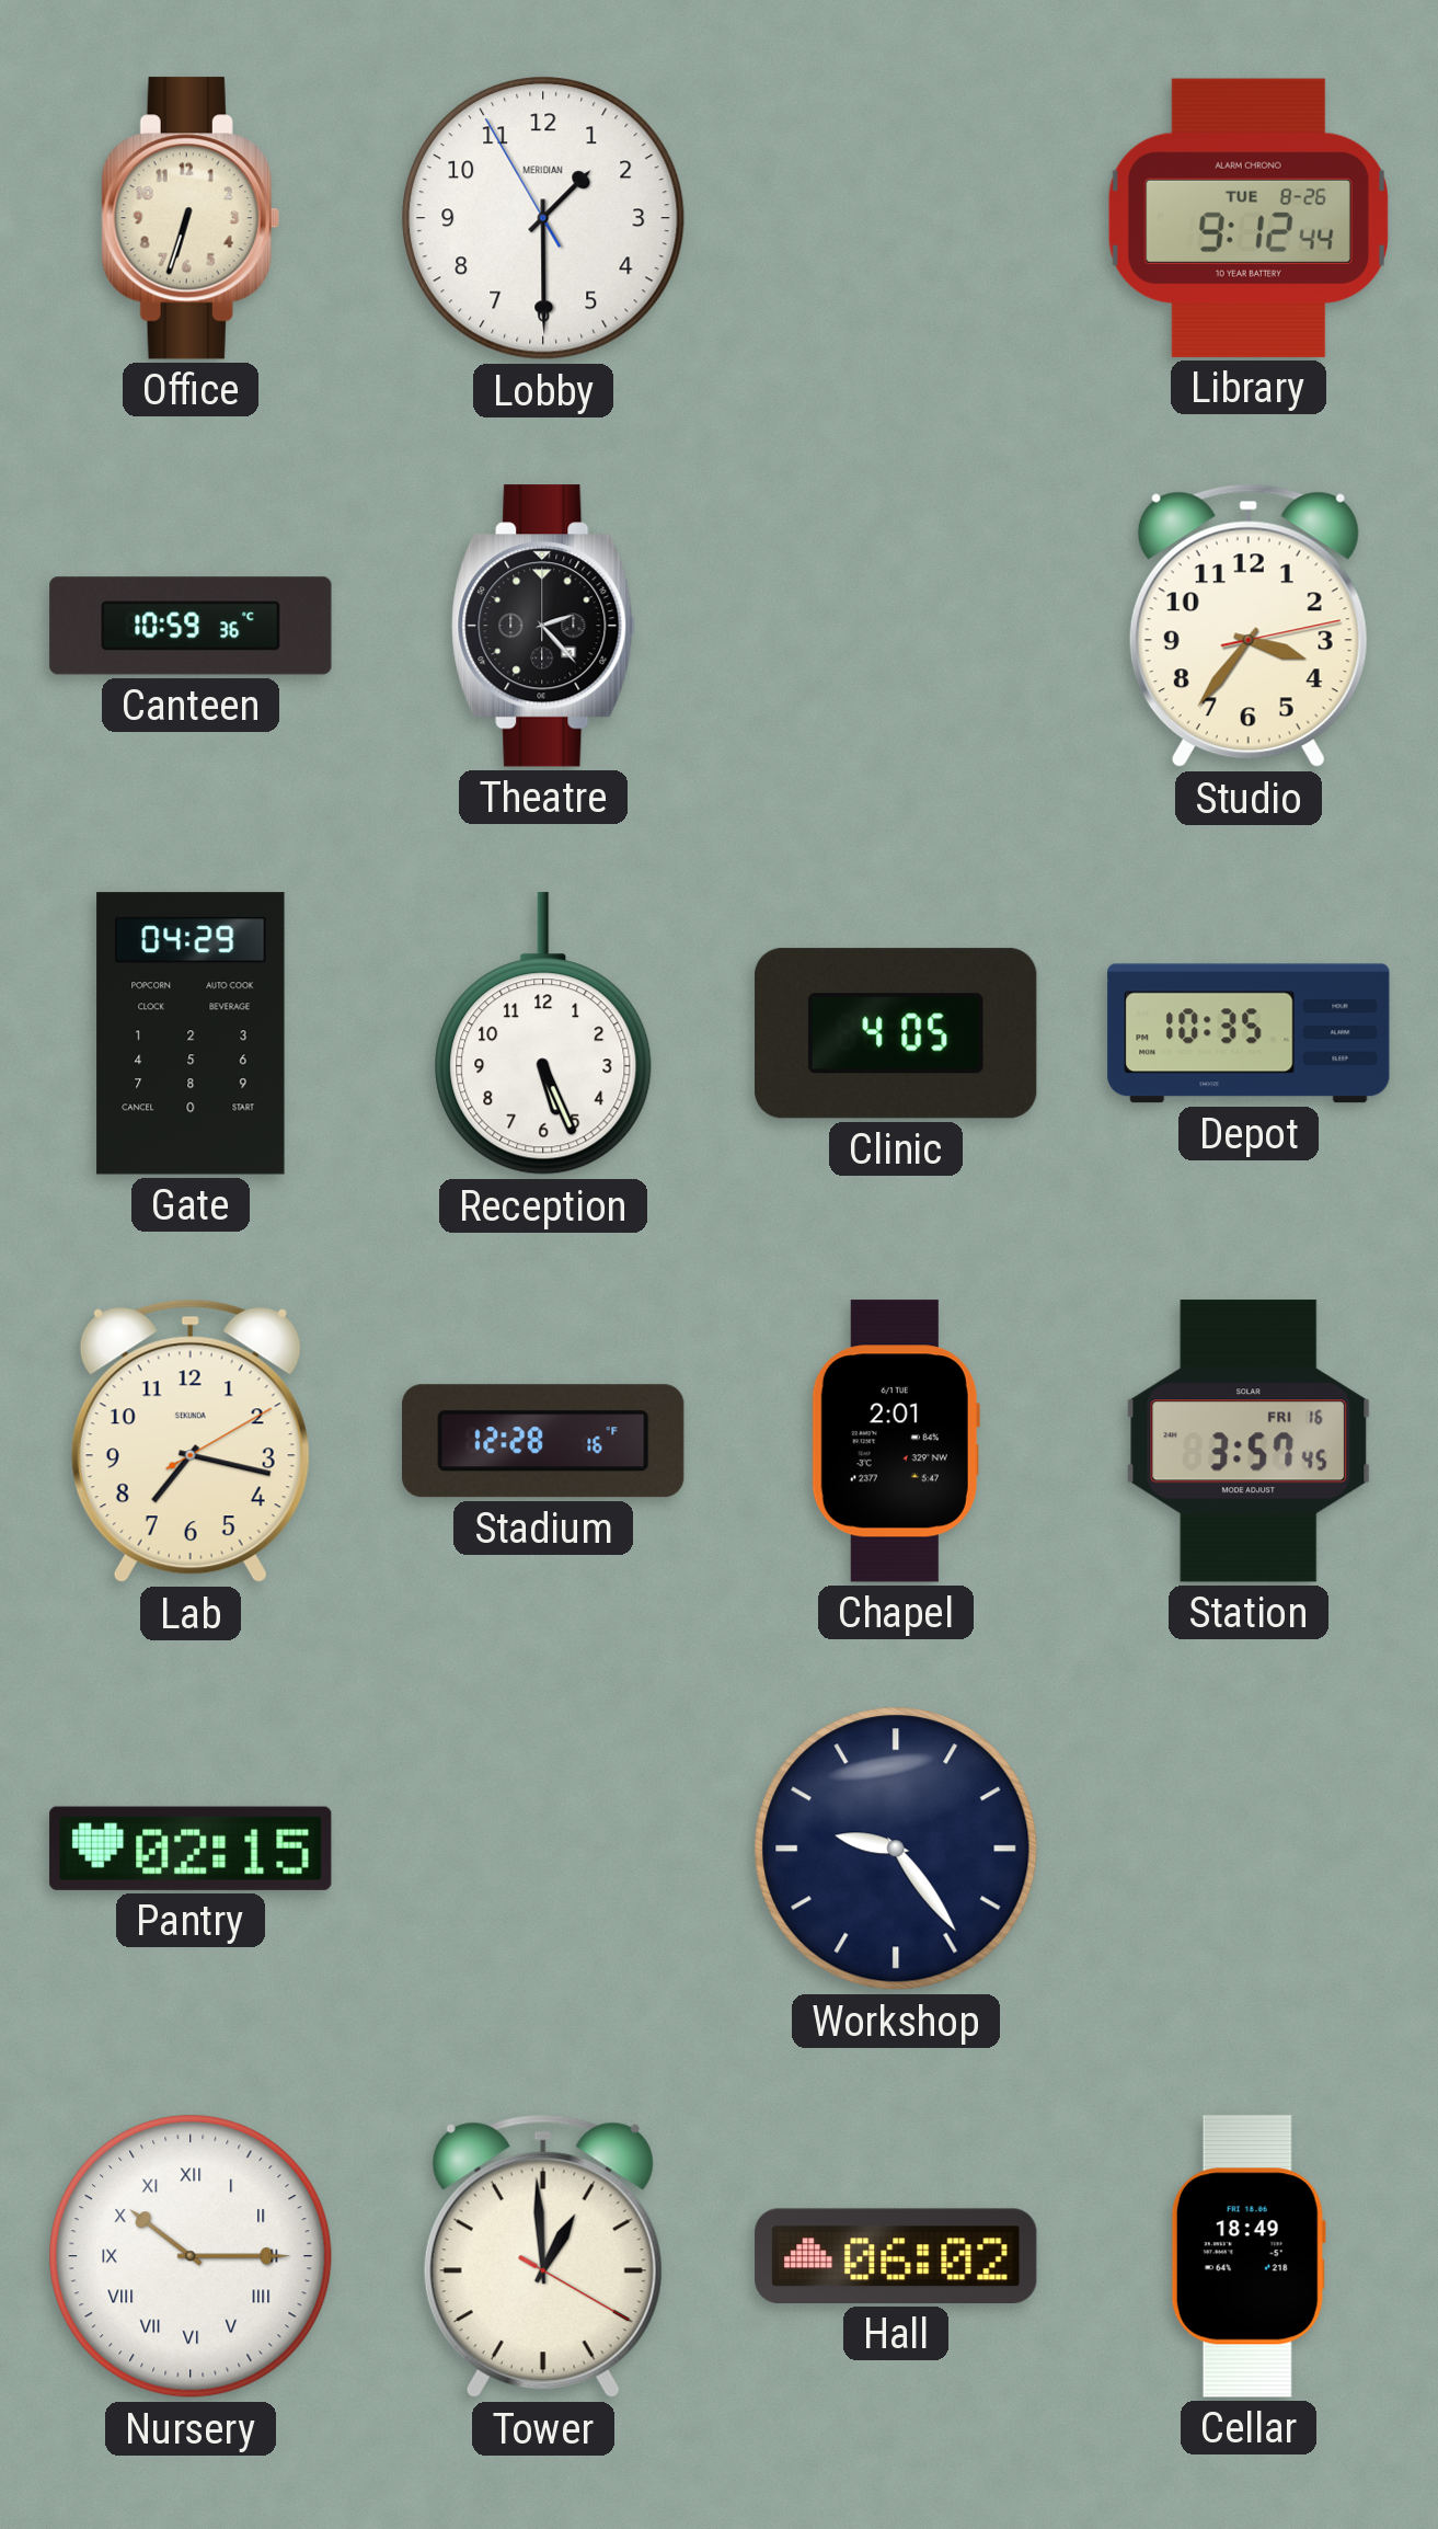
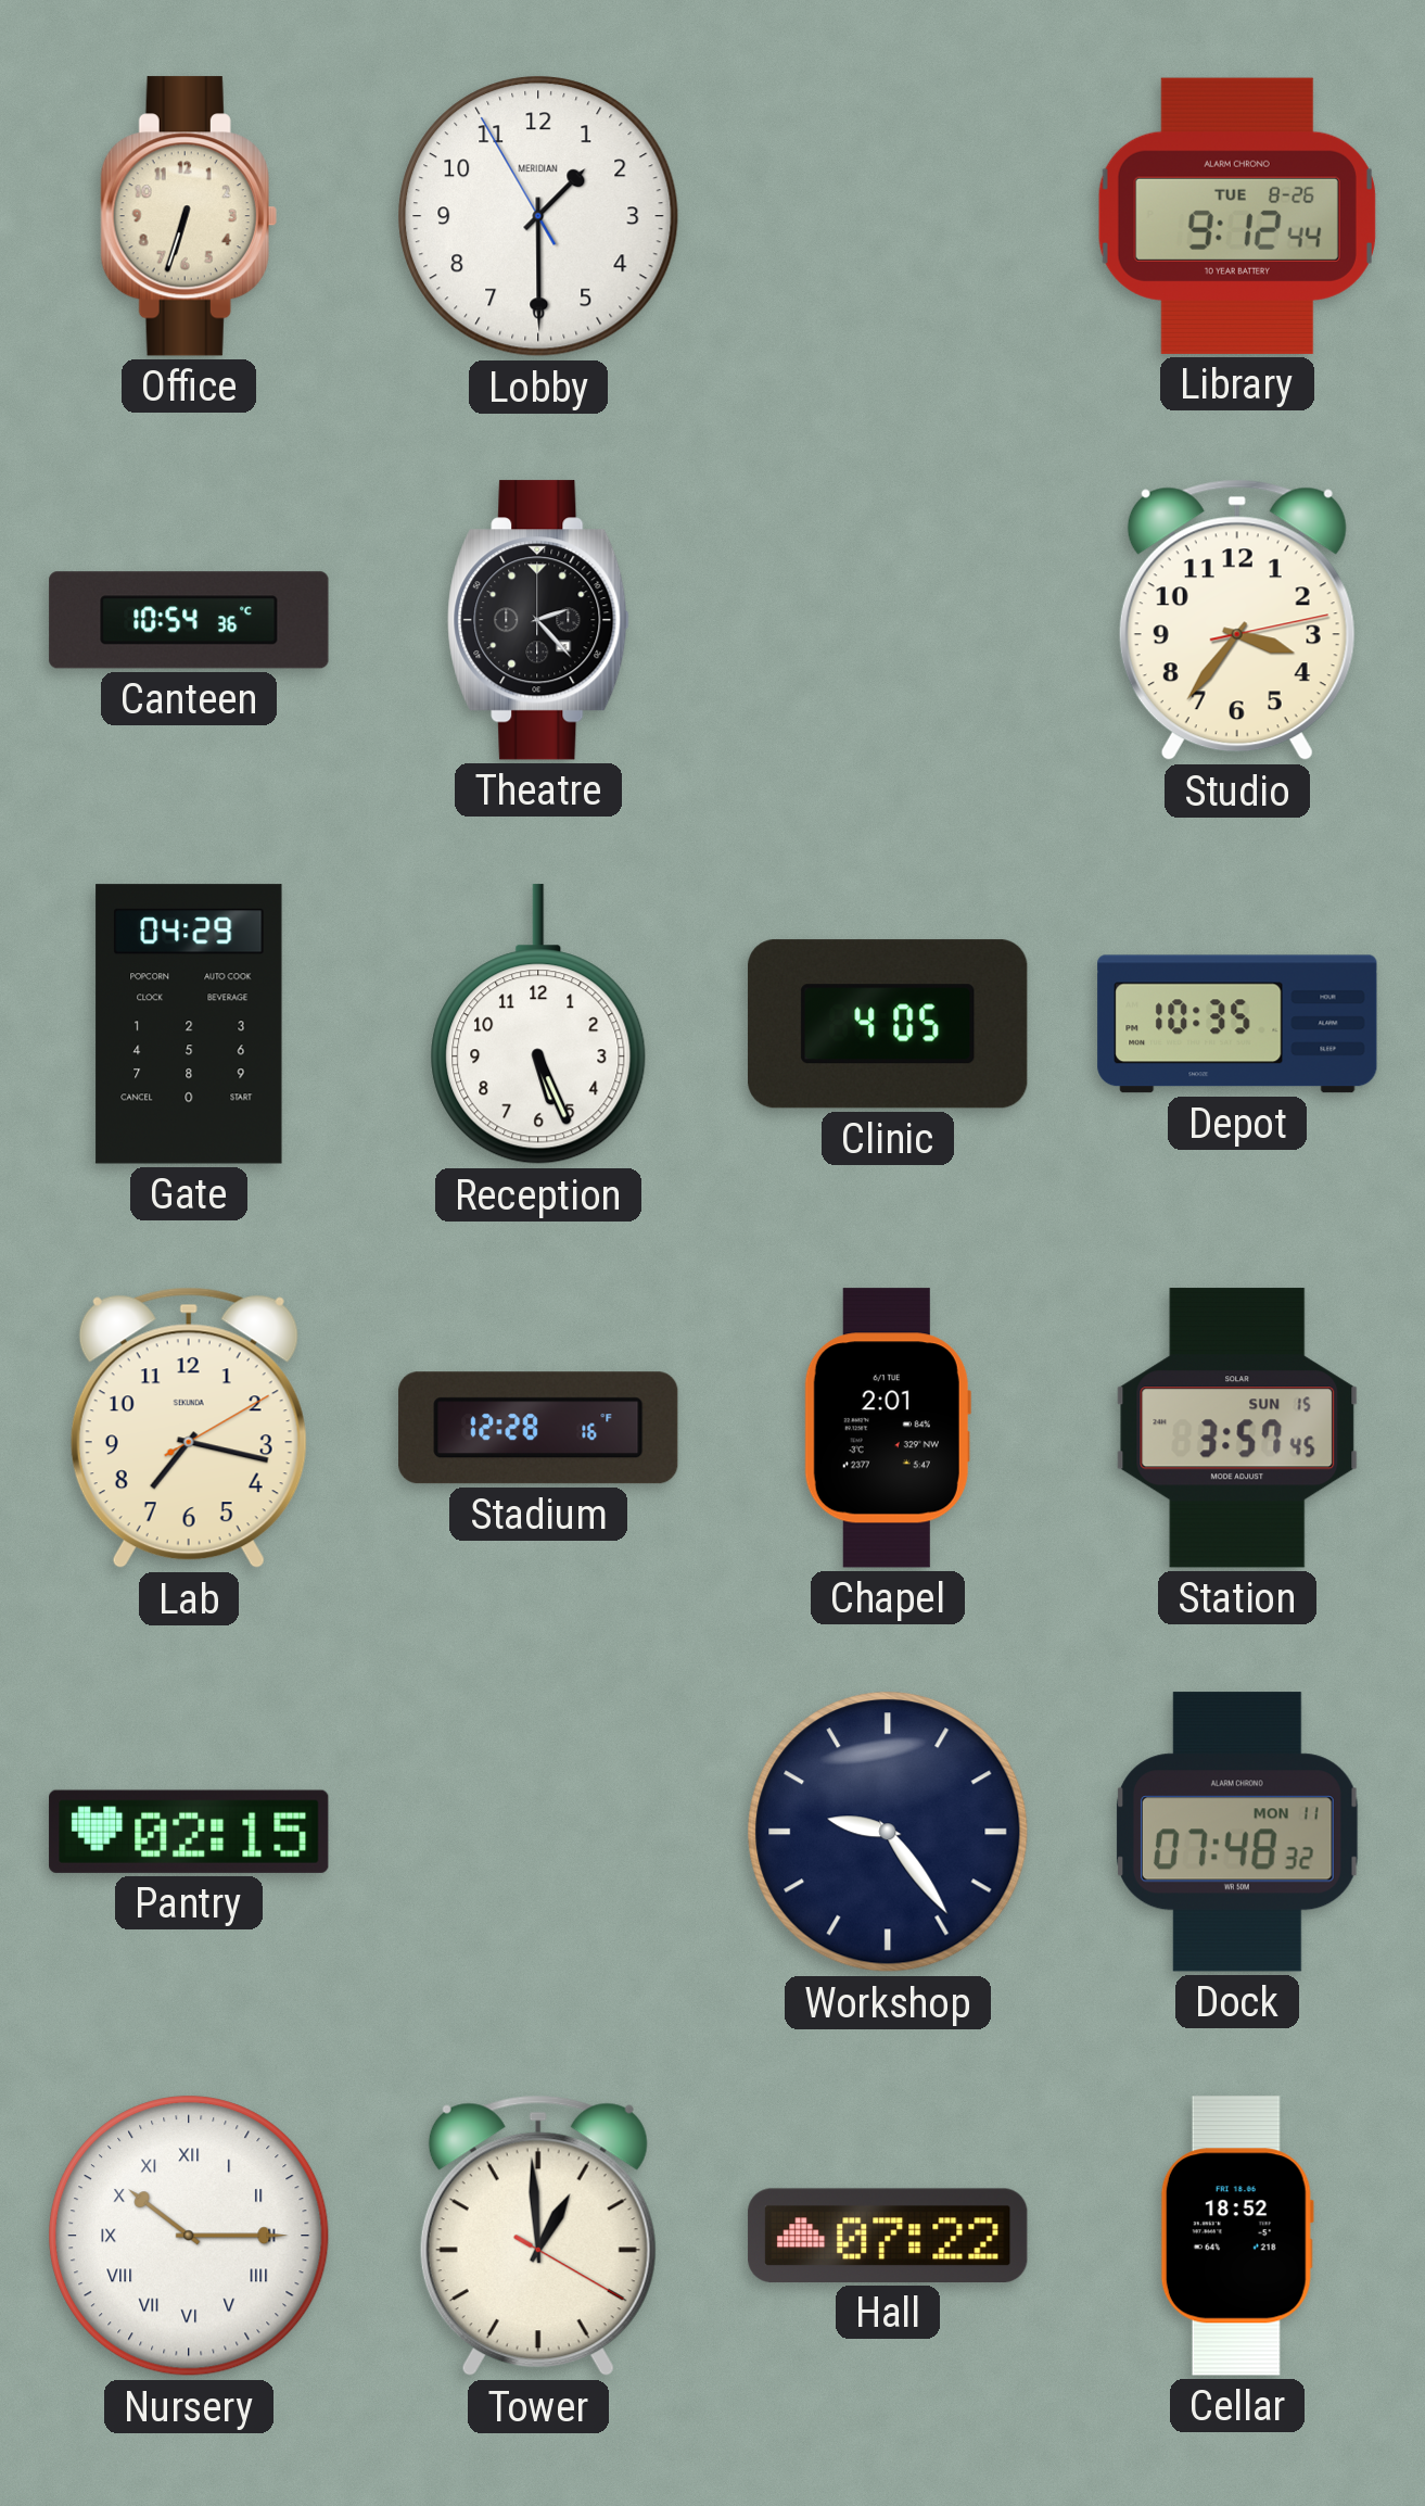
Canteen: 10:59 -> 10:54 (189, 620)
Station date: FRI 16 -> SUN 15 (1237, 1428)
Dock: none -> 07:48 (1238, 1832)
Hall: 06:02 -> 07:22 (888, 2236)
Cellar: 18:49 -> 18:52 (1237, 2236)
